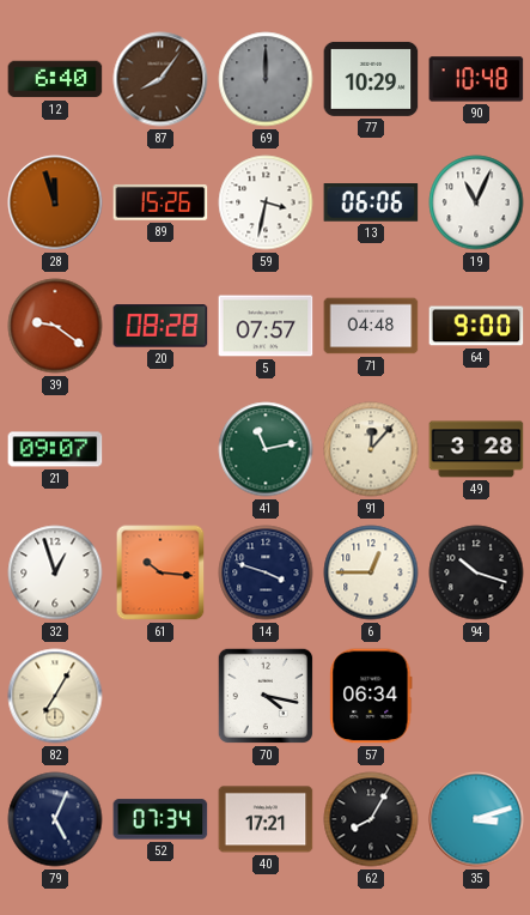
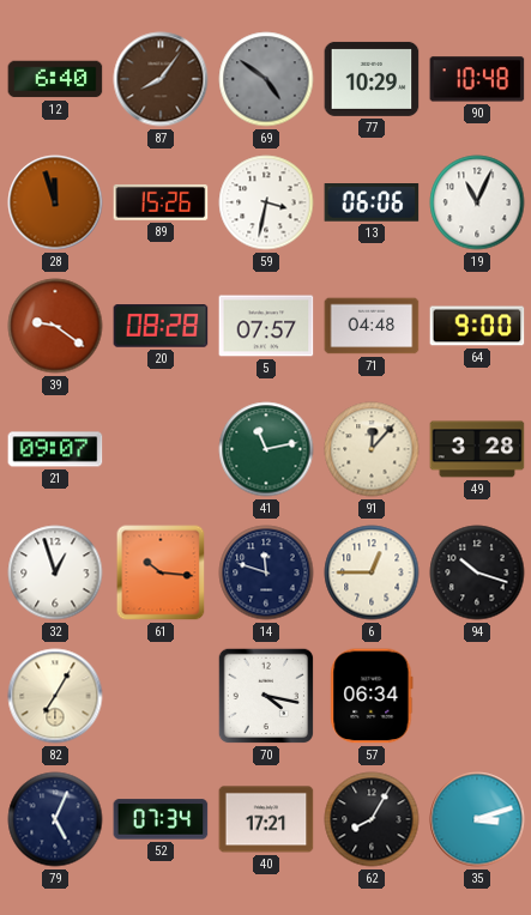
69: 12:00 -> 4:51 (266, 79)
14: 3:48 -> 11:48 (266, 572)
